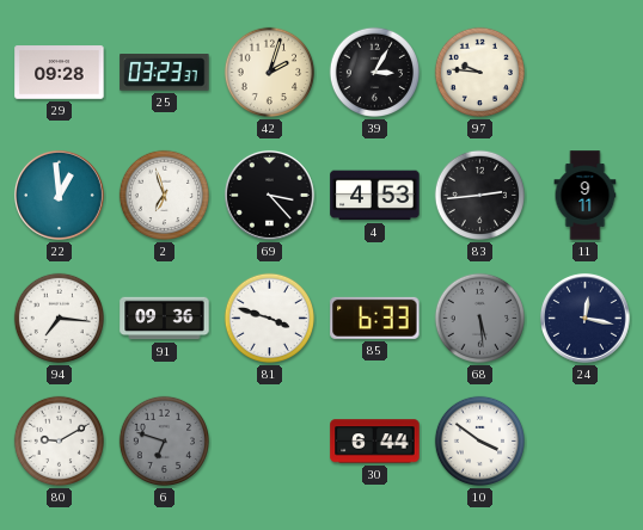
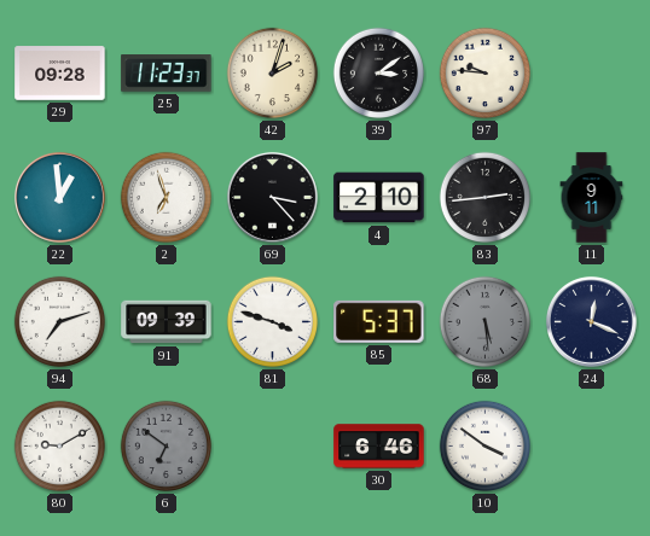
25: 03:23 -> 11:23 (167, 74)
39: 3:05 -> 3:09 (379, 74)
4: 4:53 -> 2:10 (379, 198)
94: 7:16 -> 7:12 (60, 322)
91: 09:36 -> 09:39 (167, 322)
85: 6:33 -> 5:37 (379, 321)
24: 12:17 -> 12:19 (591, 321)
6: 6:48 -> 6:51 (167, 447)
30: 6:44 -> 6:46 (379, 447)
